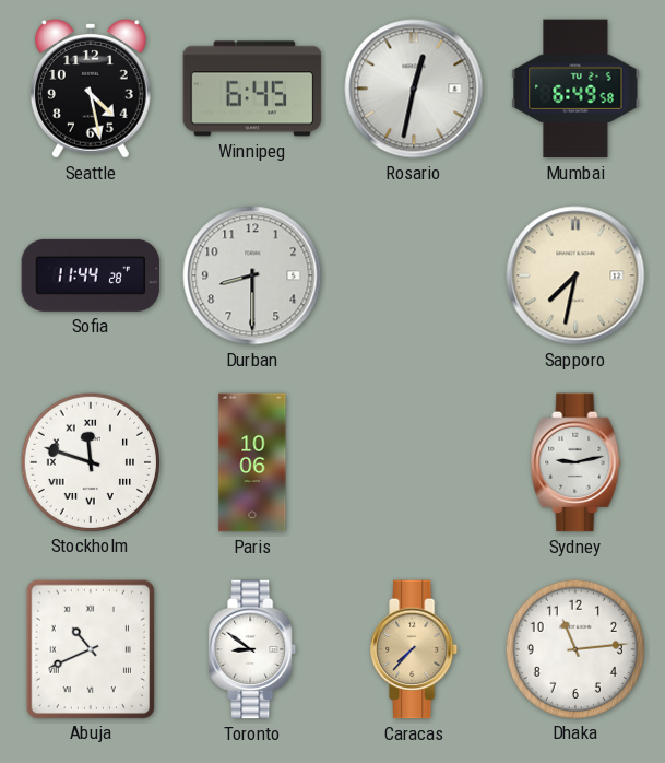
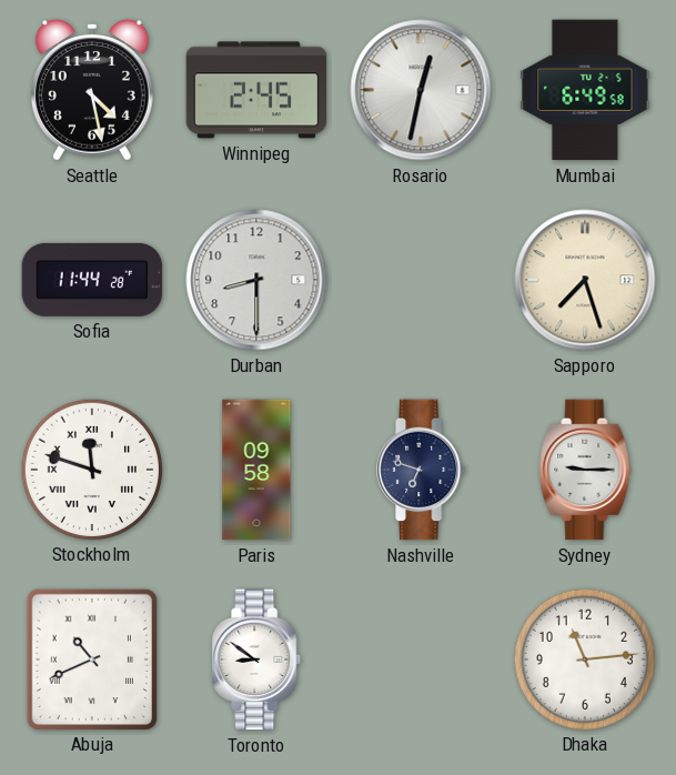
Winnipeg: 6:45 -> 2:45 (256, 90)
Sapporo: 7:32 -> 7:27 (585, 280)
Paris: 10:06 -> 09:58 (256, 470)
Nashville: none -> 6:48 (422, 470)
Sydney: 9:13 -> 9:15 (585, 470)
Caracas: 7:37 -> none (415, 649)
